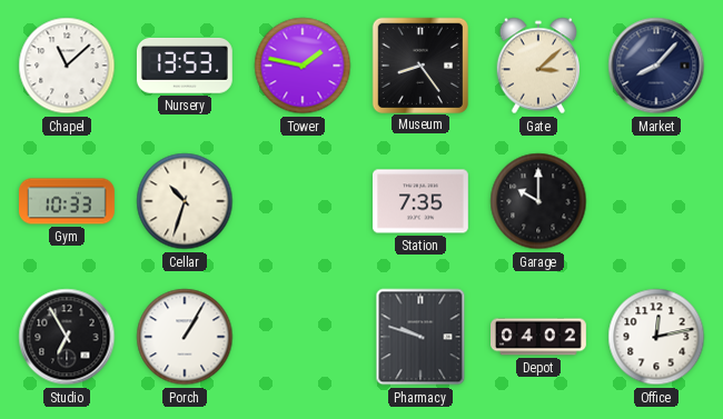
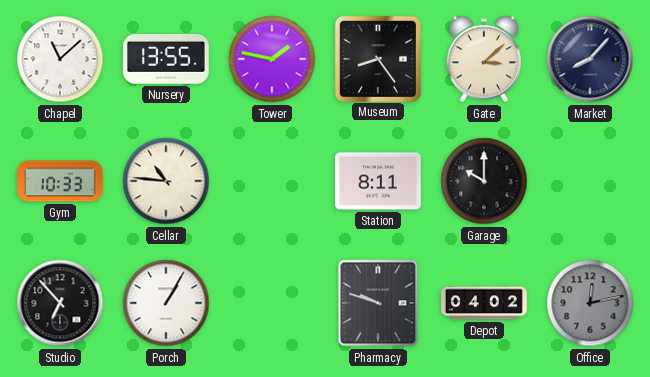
Nursery: 13:53 -> 13:55 (166, 60)
Cellar: 10:33 -> 10:46 (166, 181)
Station: 7:35 -> 8:11 (379, 181)
Studio: 6:55 -> 6:53 (60, 303)
Office dial: white -> grey (590, 303)
